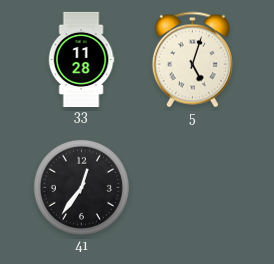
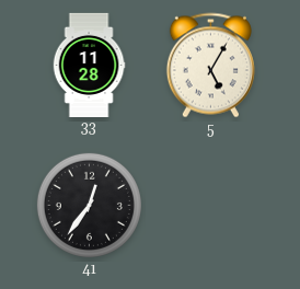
5: 5:03 -> 5:05 (210, 66)
